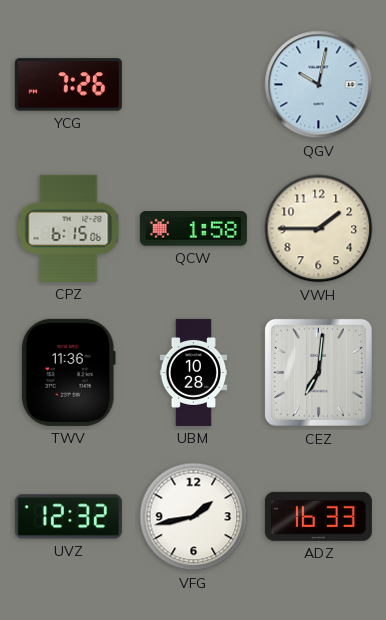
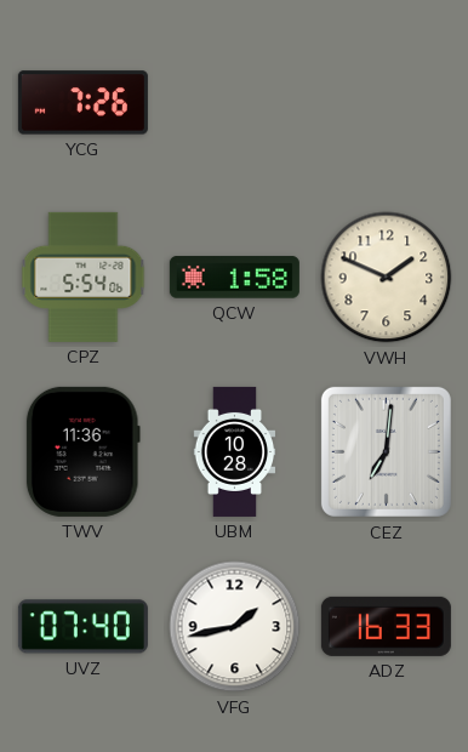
QGV: 10:02 -> none (319, 85)
CPZ: 6:15 -> 5:54 (84, 277)
VWH: 1:45 -> 1:49 (387, 278)
UVZ: 12:32 -> 07:40 (82, 627)
